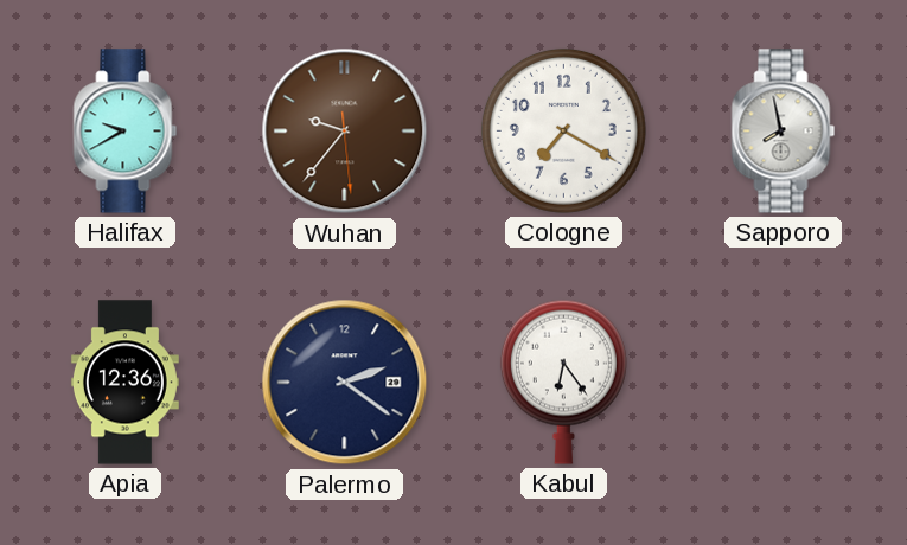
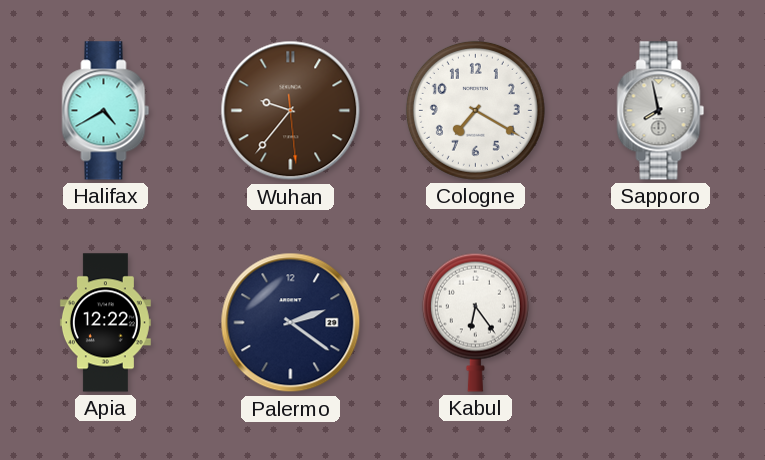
Halifax: 9:40 -> 4:40 (106, 111)
Apia: 12:36 -> 12:22 (105, 323)
